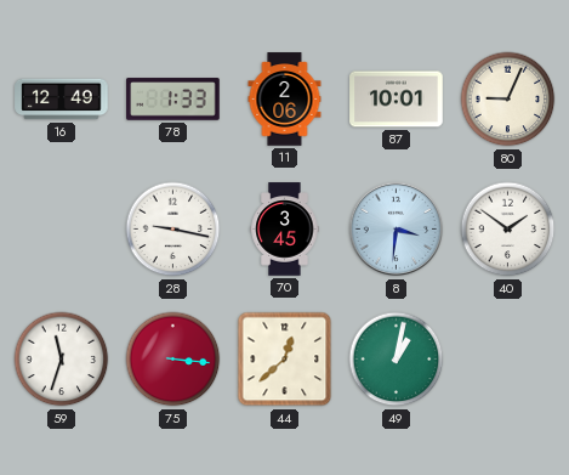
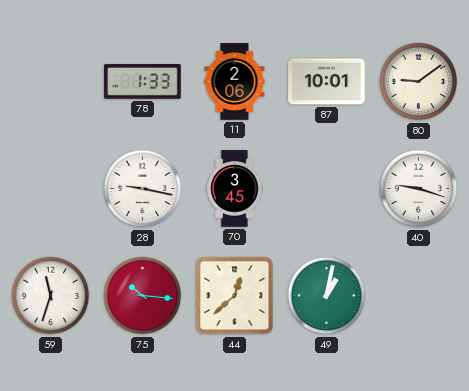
16: 12:49 -> none (62, 100)
80: 9:04 -> 9:09 (419, 82)
8: 3:31 -> none (397, 230)
40: 1:51 -> 9:18 (419, 189)
75: 3:16 -> 10:16 (143, 296)
